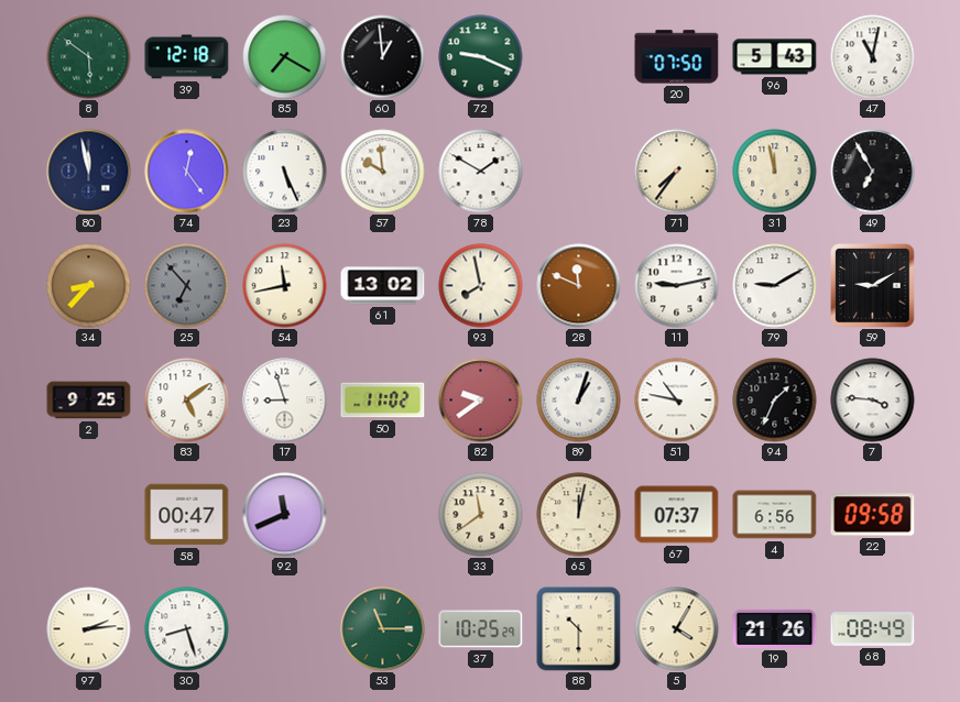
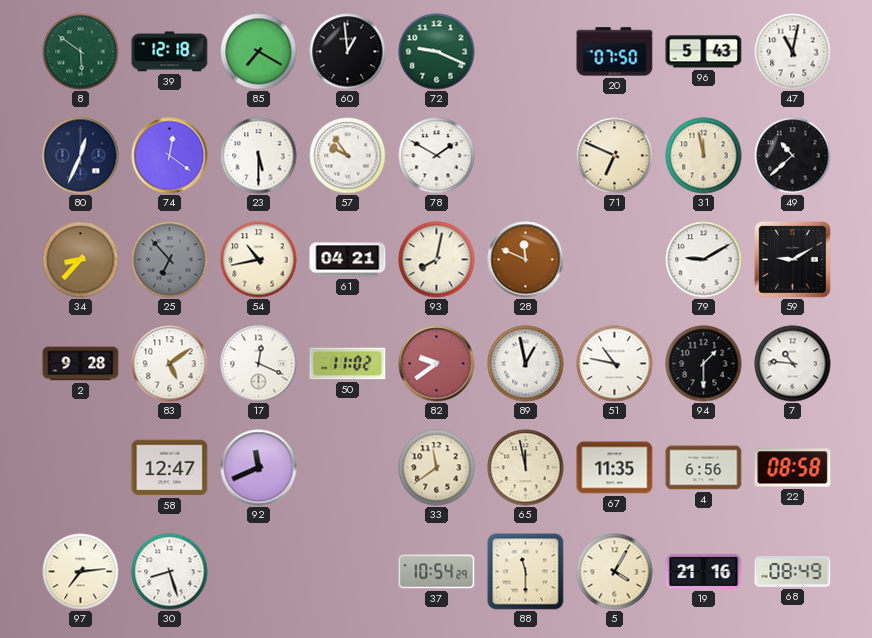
80: 11:58 -> 12:34 (81, 156)
74: 12:24 -> 12:21 (170, 156)
23: 5:26 -> 5:30 (259, 156)
57: 9:59 -> 9:54 (348, 156)
71: 7:36 -> 6:49 (615, 156)
49: 6:55 -> 10:38 (793, 156)
54: 11:43 -> 10:43 (259, 260)
61: 13:02 -> 04:21 (348, 260)
93: 7:58 -> 8:02 (437, 260)
11: 9:13 -> none (677, 286)
2: 9:25 -> 9:28 (81, 364)
17: 8:57 -> 12:19 (259, 364)
89: 1:03 -> 12:58 (526, 364)
94: 1:34 -> 1:30 (704, 364)
7: 3:46 -> 10:46 (793, 364)
58: 00:47 -> 12:47 (170, 468)
65: 12:02 -> 11:58 (526, 468)
67: 07:37 -> 11:35 (615, 468)
22: 09:58 -> 08:58 (793, 468)
97: 2:14 -> 7:14 (81, 572)
53: 11:15 -> none (383, 629)
37: 10:25 -> 10:54 (437, 572)
88: 10:30 -> 11:30 (526, 572)
19: 21:26 -> 21:16 (704, 571)
